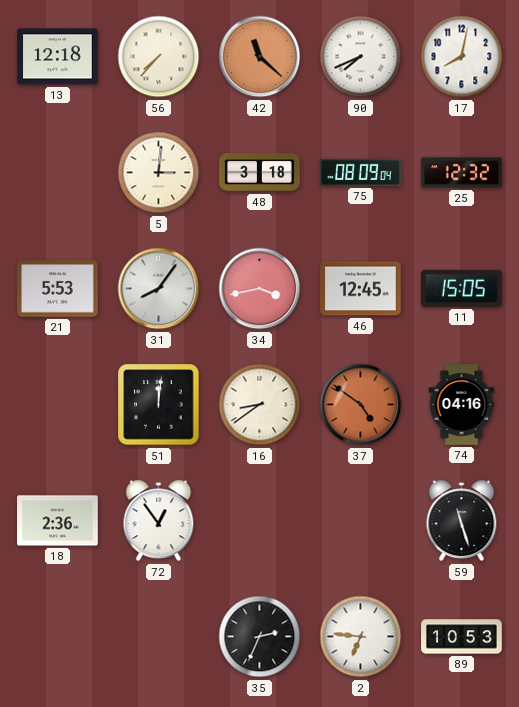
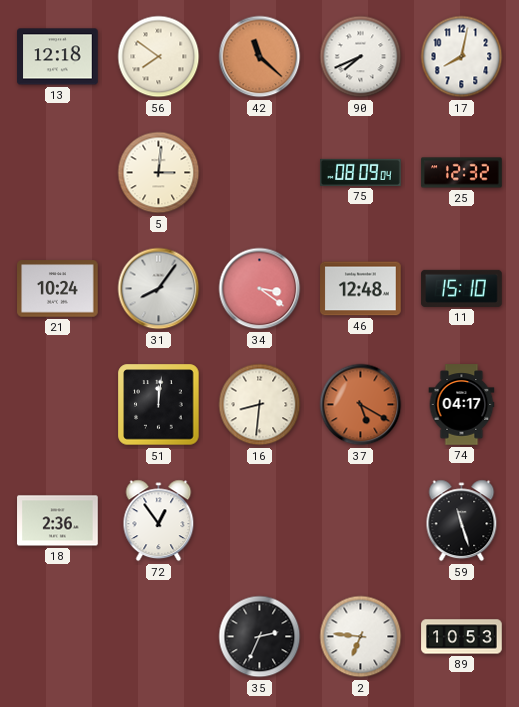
56: 7:37 -> 7:51 (159, 57)
48: 3:18 -> none (260, 173)
21: 5:53 -> 10:24 (58, 289)
34: 3:43 -> 3:21 (260, 289)
46: 12:45 -> 12:48 (361, 289)
11: 15:05 -> 15:10 (462, 288)
16: 8:39 -> 8:31 (260, 405)
37: 4:51 -> 5:20 (361, 405)
74: 04:16 -> 04:17 (462, 405)
